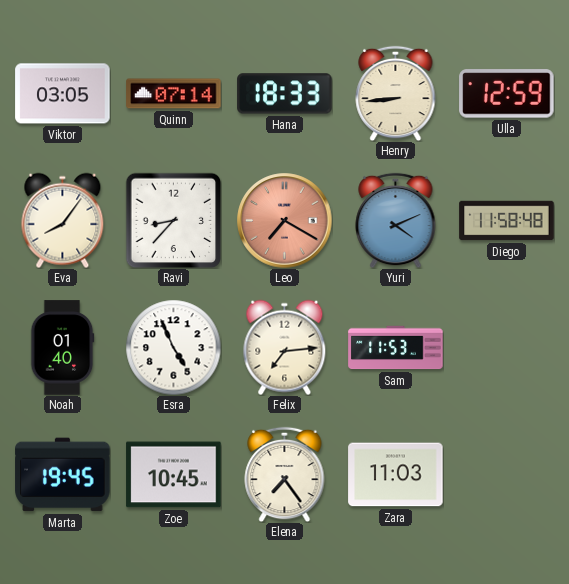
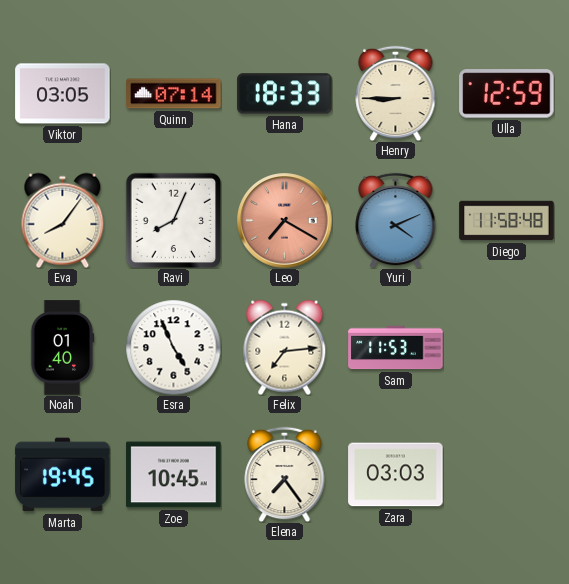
Henry: 8:44 -> 8:45 (396, 93)
Ravi: 8:37 -> 8:04 (173, 220)
Zara: 11:03 -> 03:03 (396, 475)
